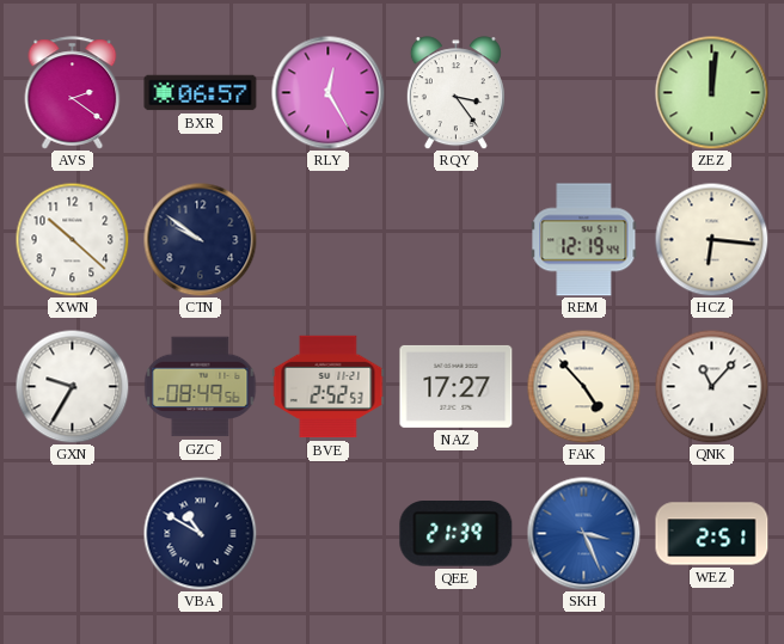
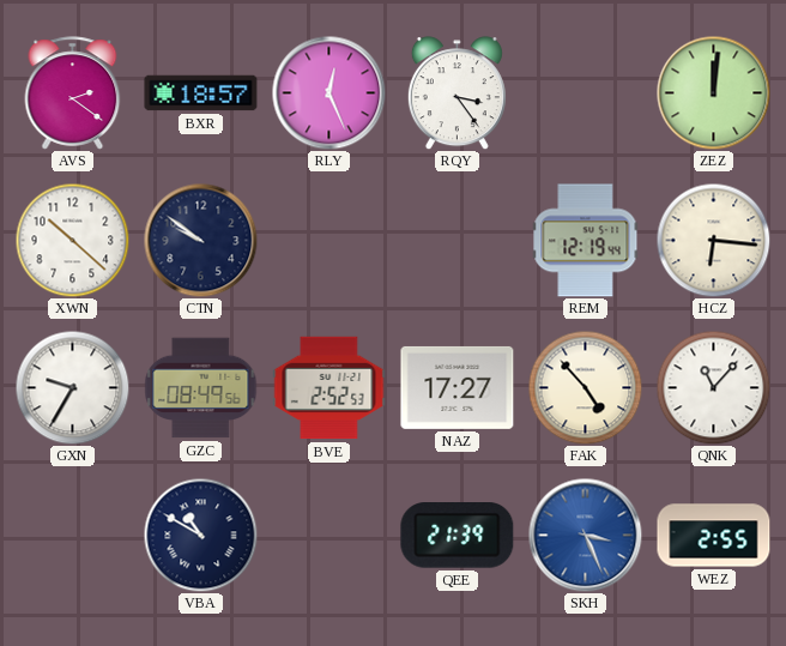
BXR: 06:57 -> 18:57 (201, 93)
RLY: 12:25 -> 12:26 (328, 92)
WEZ: 2:51 -> 2:55 (714, 536)
